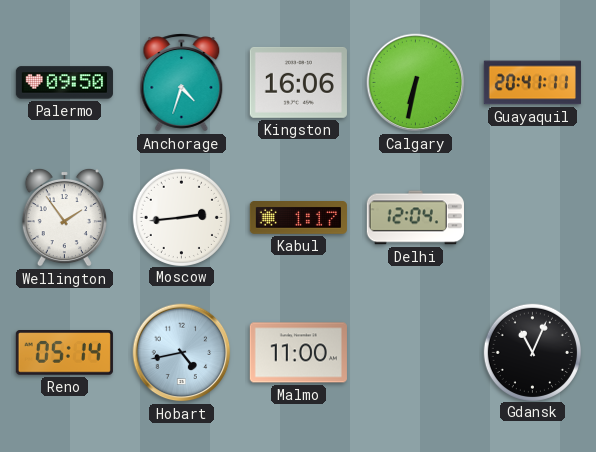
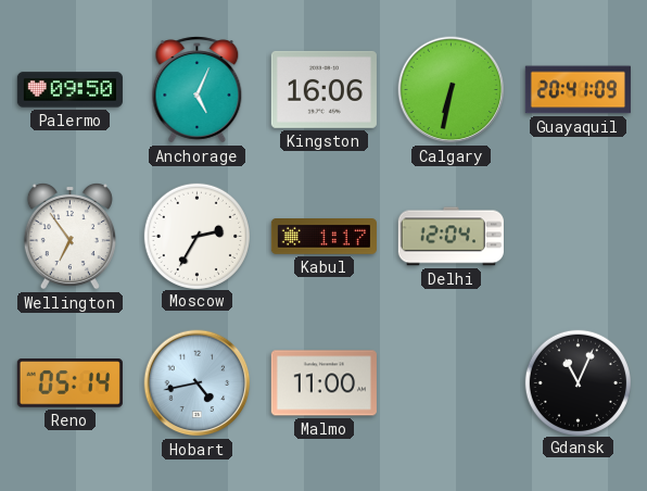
Anchorage: 4:33 -> 5:04 (198, 90)
Guayaquil: 20:41:11 -> 20:41:09 (578, 90)
Wellington: 1:54 -> 6:54 (69, 236)
Moscow: 2:44 -> 2:35 (196, 236)
